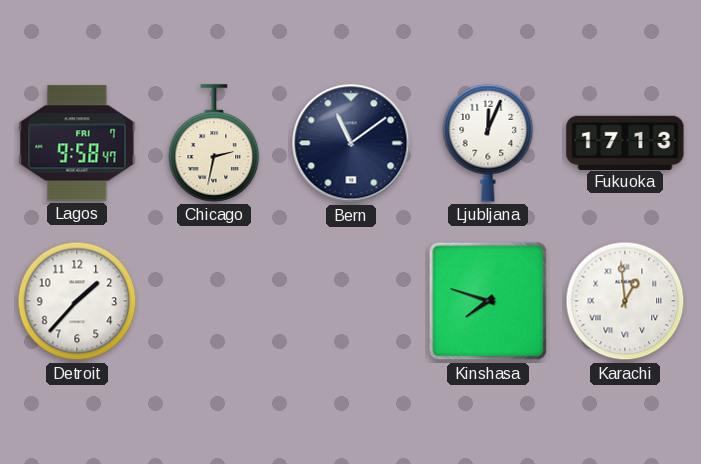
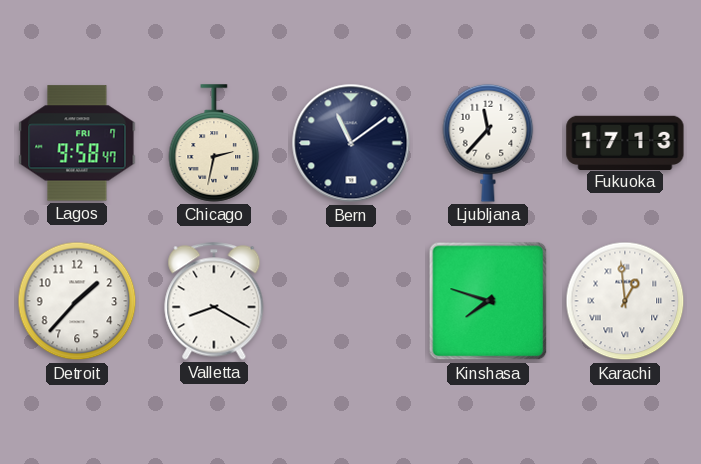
Ljubljana: 12:04 -> 11:37 (488, 143)
Valletta: none -> 8:20 (214, 301)
